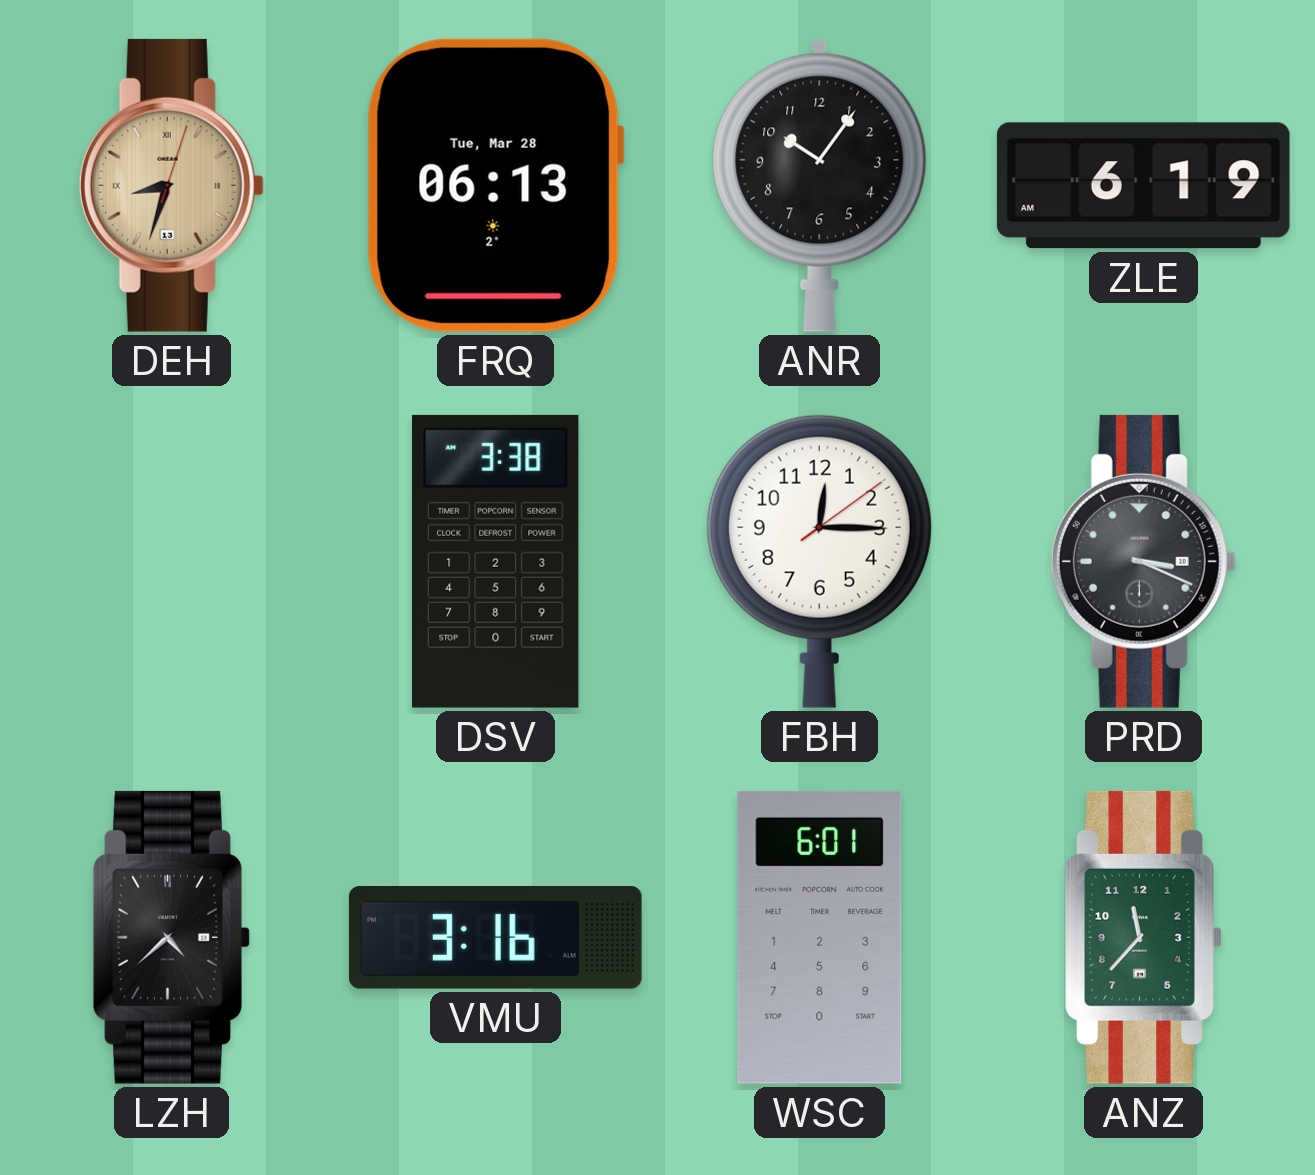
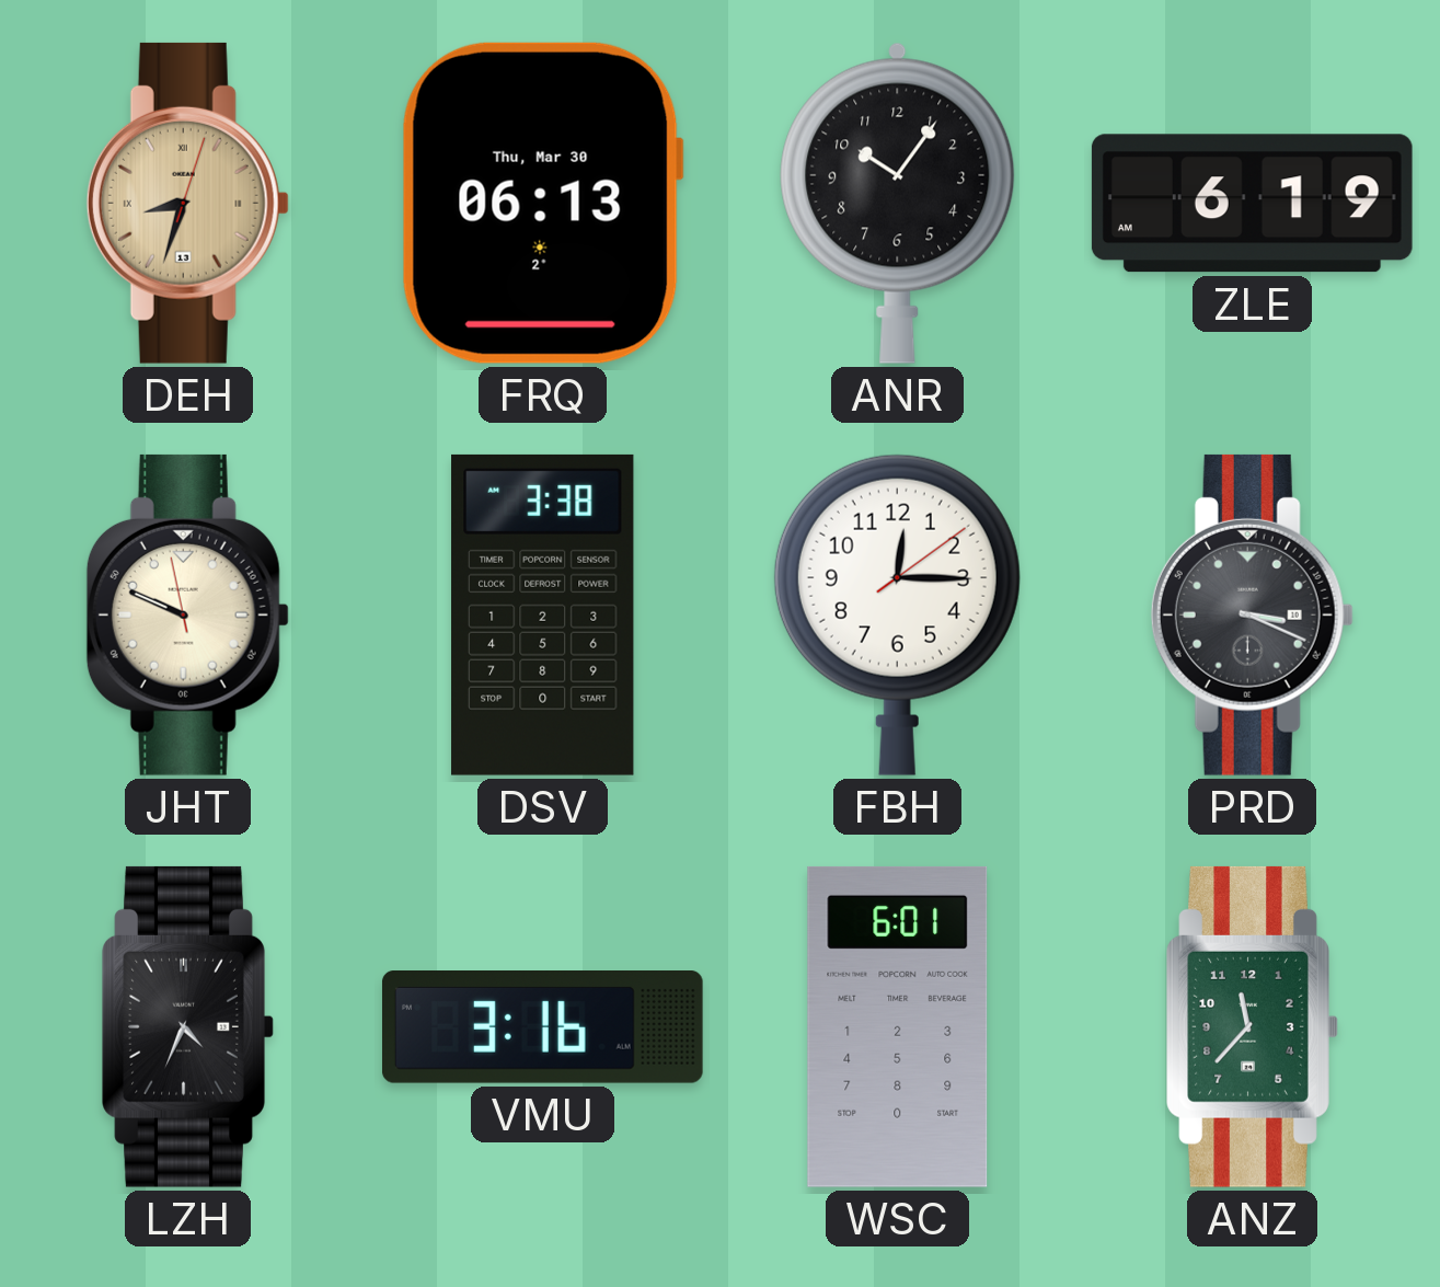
FRQ date: Tue, Mar 28 -> Thu, Mar 30 (542, 203)
JHT: none -> 9:48 (187, 614)
LZH: 4:38 -> 4:34 (188, 1026)
